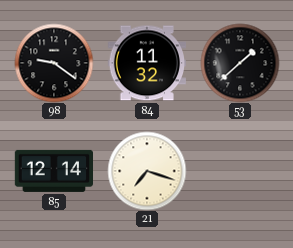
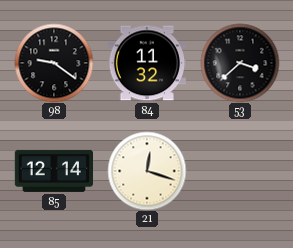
53: 1:38 -> 3:38 (240, 63)
21: 7:18 -> 12:18 (147, 171)
